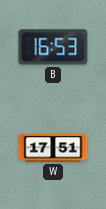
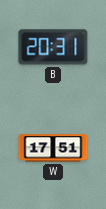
B: 16:53 -> 20:31 (53, 47)
